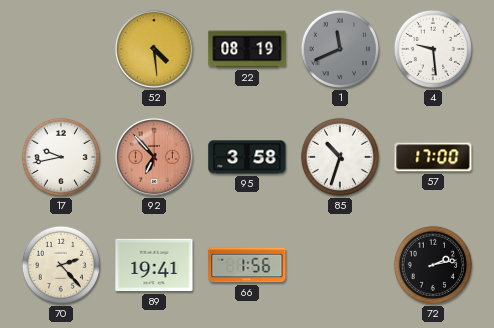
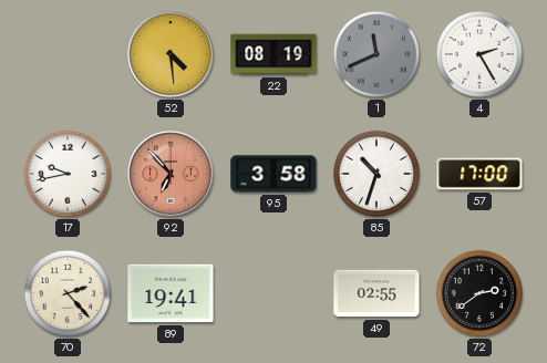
4: 9:29 -> 2:25 (479, 54)
66: 1:56 -> none (247, 265)
49: none -> 02:55 (376, 293)
72: 2:13 -> 2:39 (479, 293)
